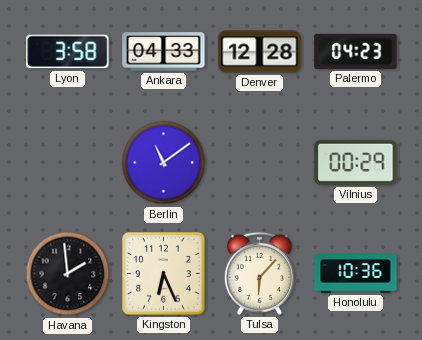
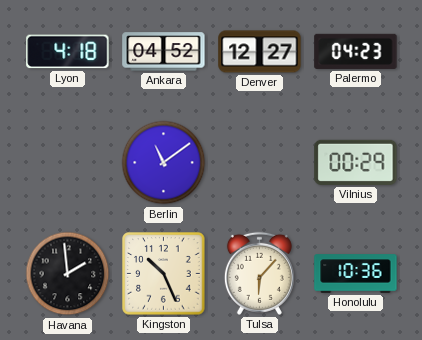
Lyon: 3:58 -> 4:18 (68, 52)
Ankara: 04:33 -> 04:52 (164, 52)
Denver: 12:28 -> 12:27 (260, 52)
Kingston: 6:26 -> 10:26 (164, 274)
